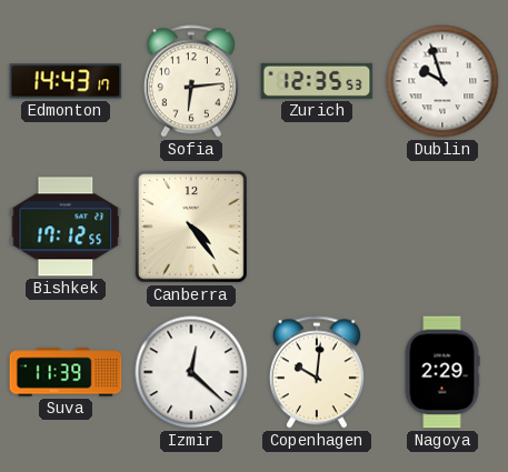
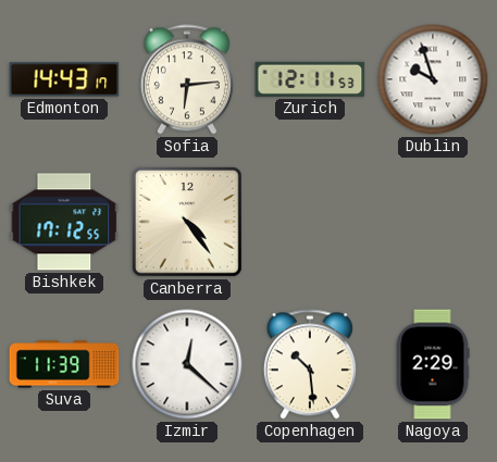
Zurich: 12:35 -> 12:11 (310, 79)
Copenhagen: 10:01 -> 10:29 (310, 364)
